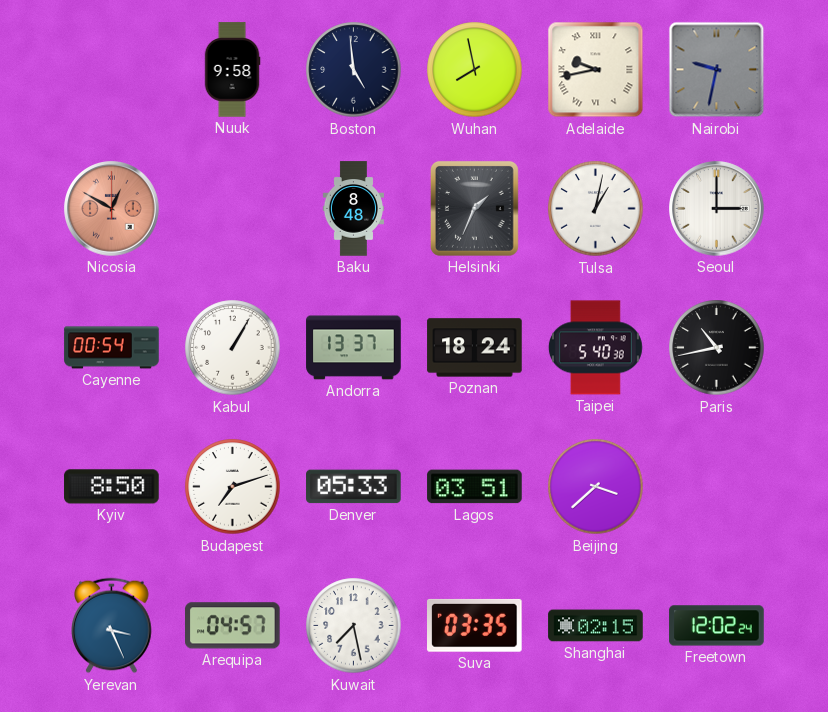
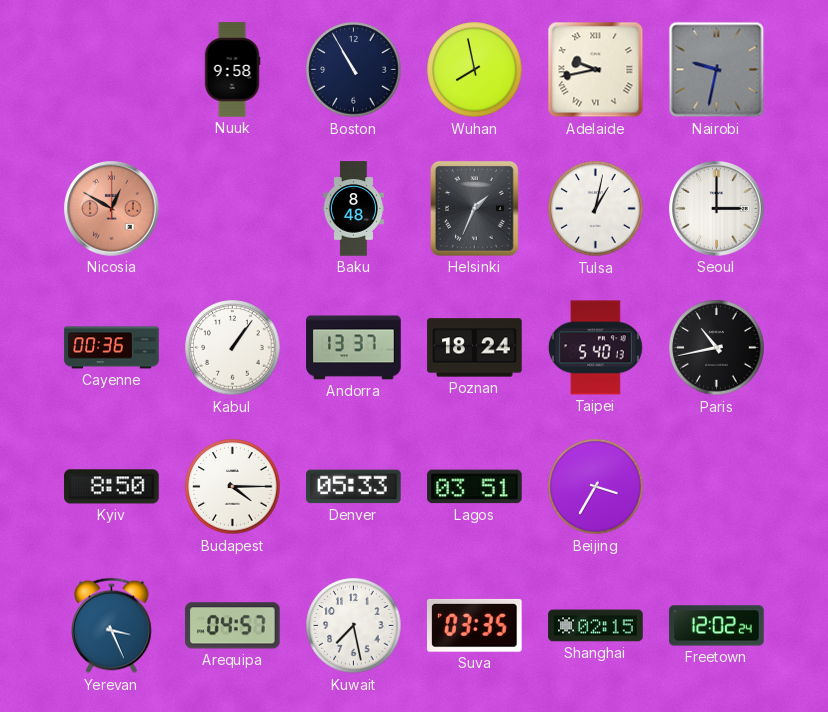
Boston: 4:59 -> 10:55 (354, 70)
Cayenne: 00:54 -> 00:36 (112, 348)
Kabul: 1:05 -> 1:06 (233, 348)
Taipei: 5:40:38 -> 5:40:13 (595, 348)
Budapest: 7:12 -> 4:15 (233, 487)
Beijing: 3:38 -> 3:35 (596, 487)
